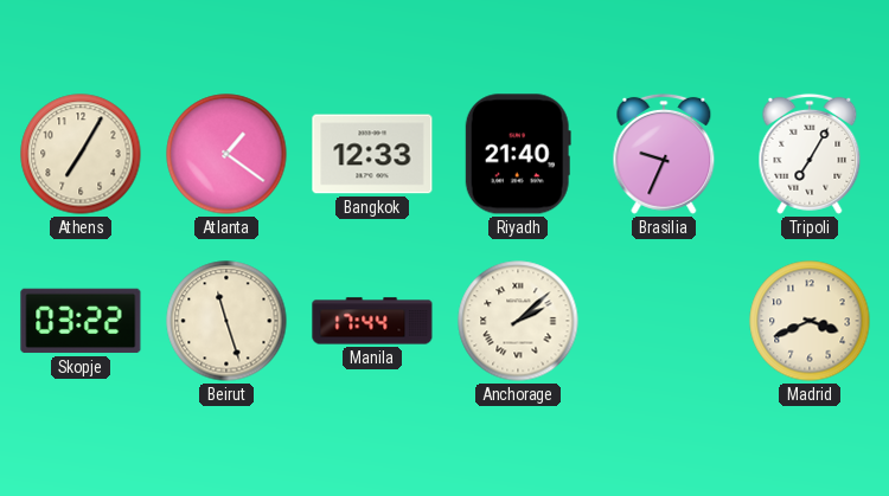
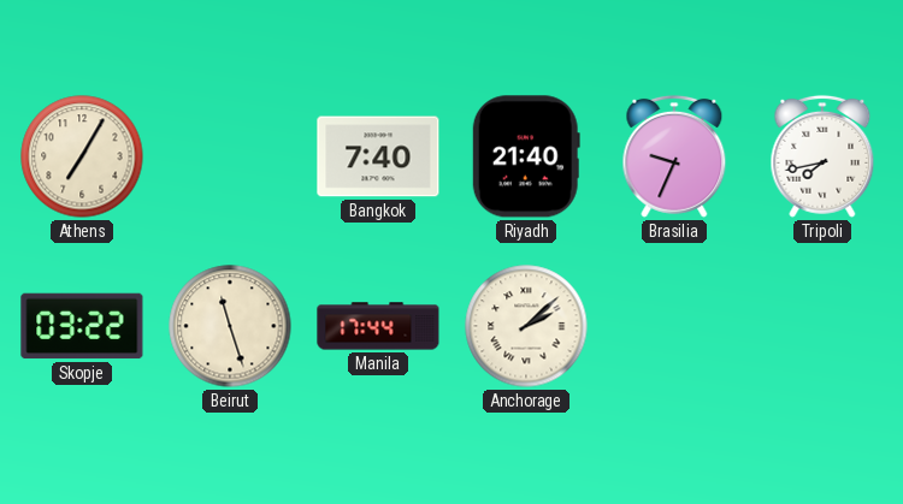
Atlanta: 1:21 -> none (226, 154)
Bangkok: 12:33 -> 7:40 (378, 156)
Tripoli: 7:05 -> 7:43 (822, 156)
Madrid: 3:41 -> none (810, 321)
